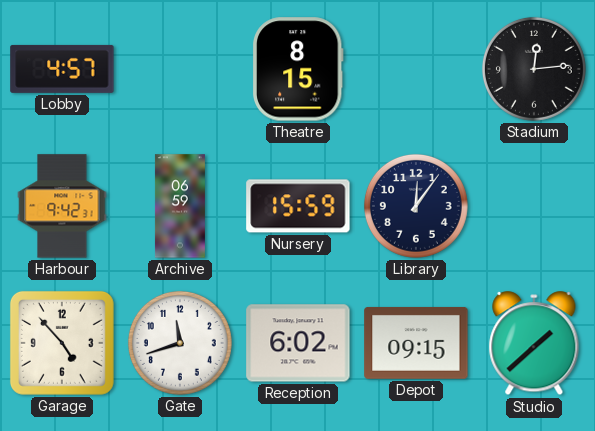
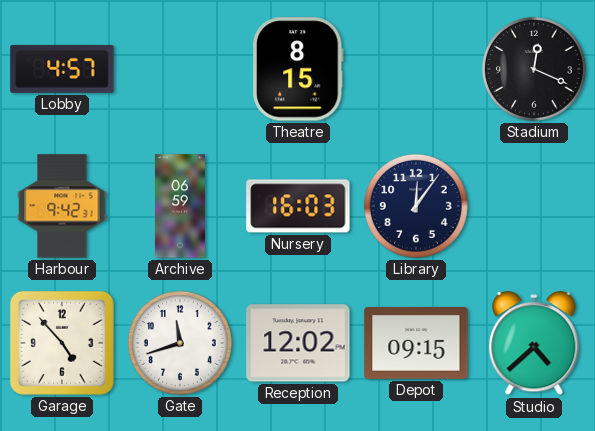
Stadium: 12:14 -> 12:19 (534, 69)
Nursery: 15:59 -> 16:03 (298, 206)
Reception: 6:02 -> 12:02 (298, 343)
Studio: 1:38 -> 4:38 (534, 344)
